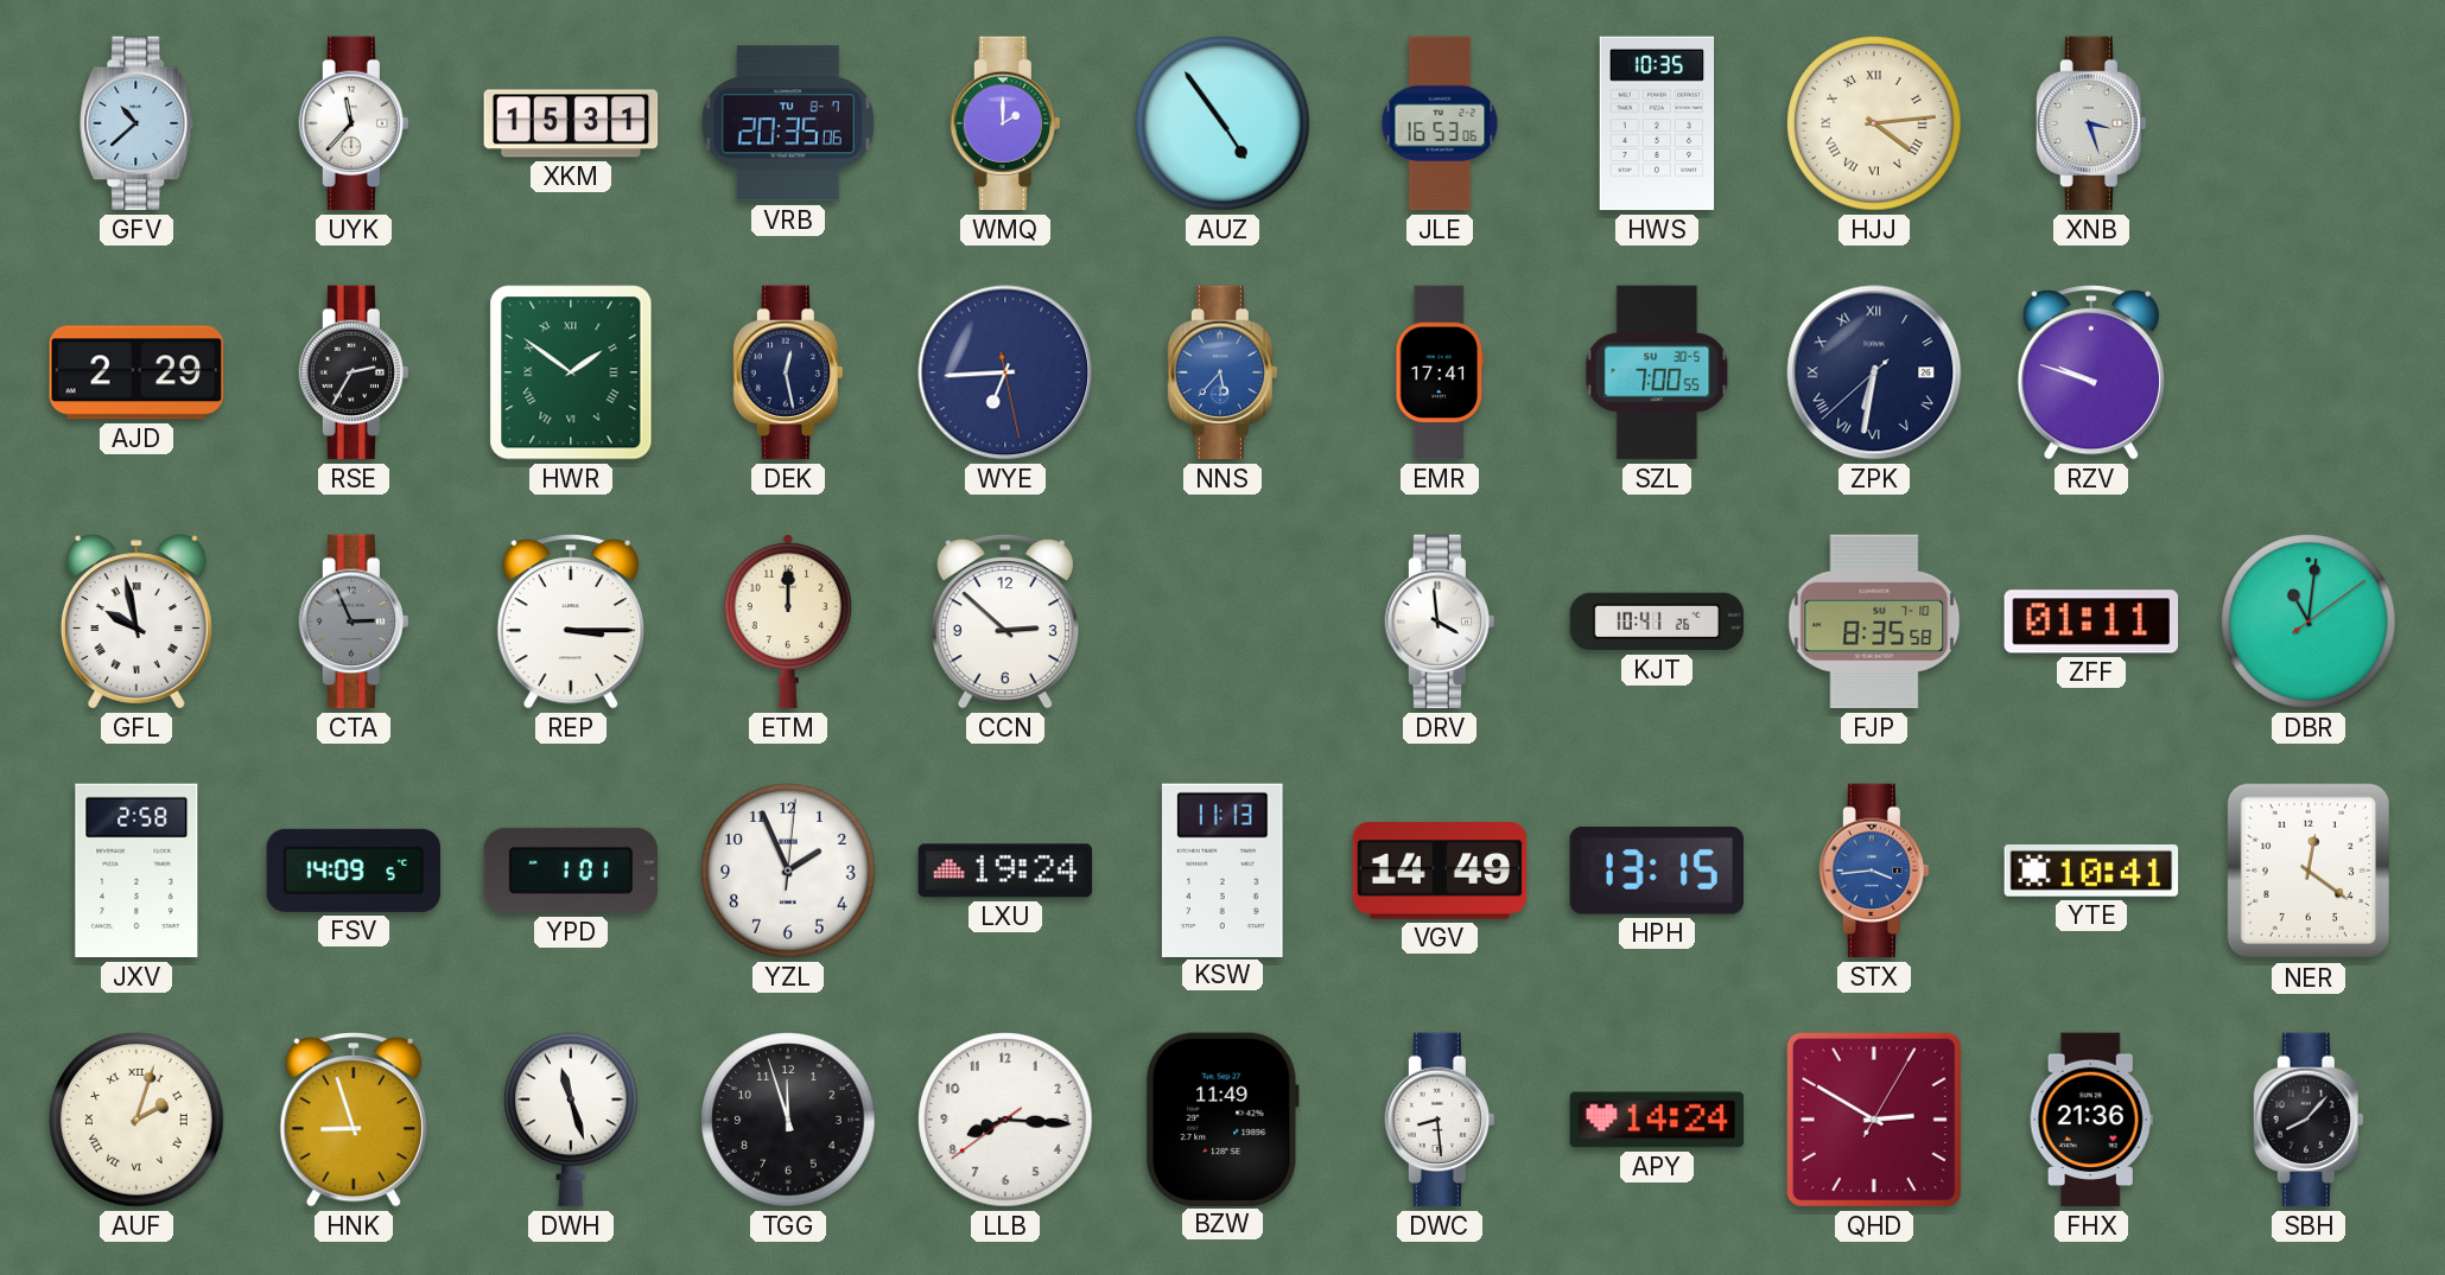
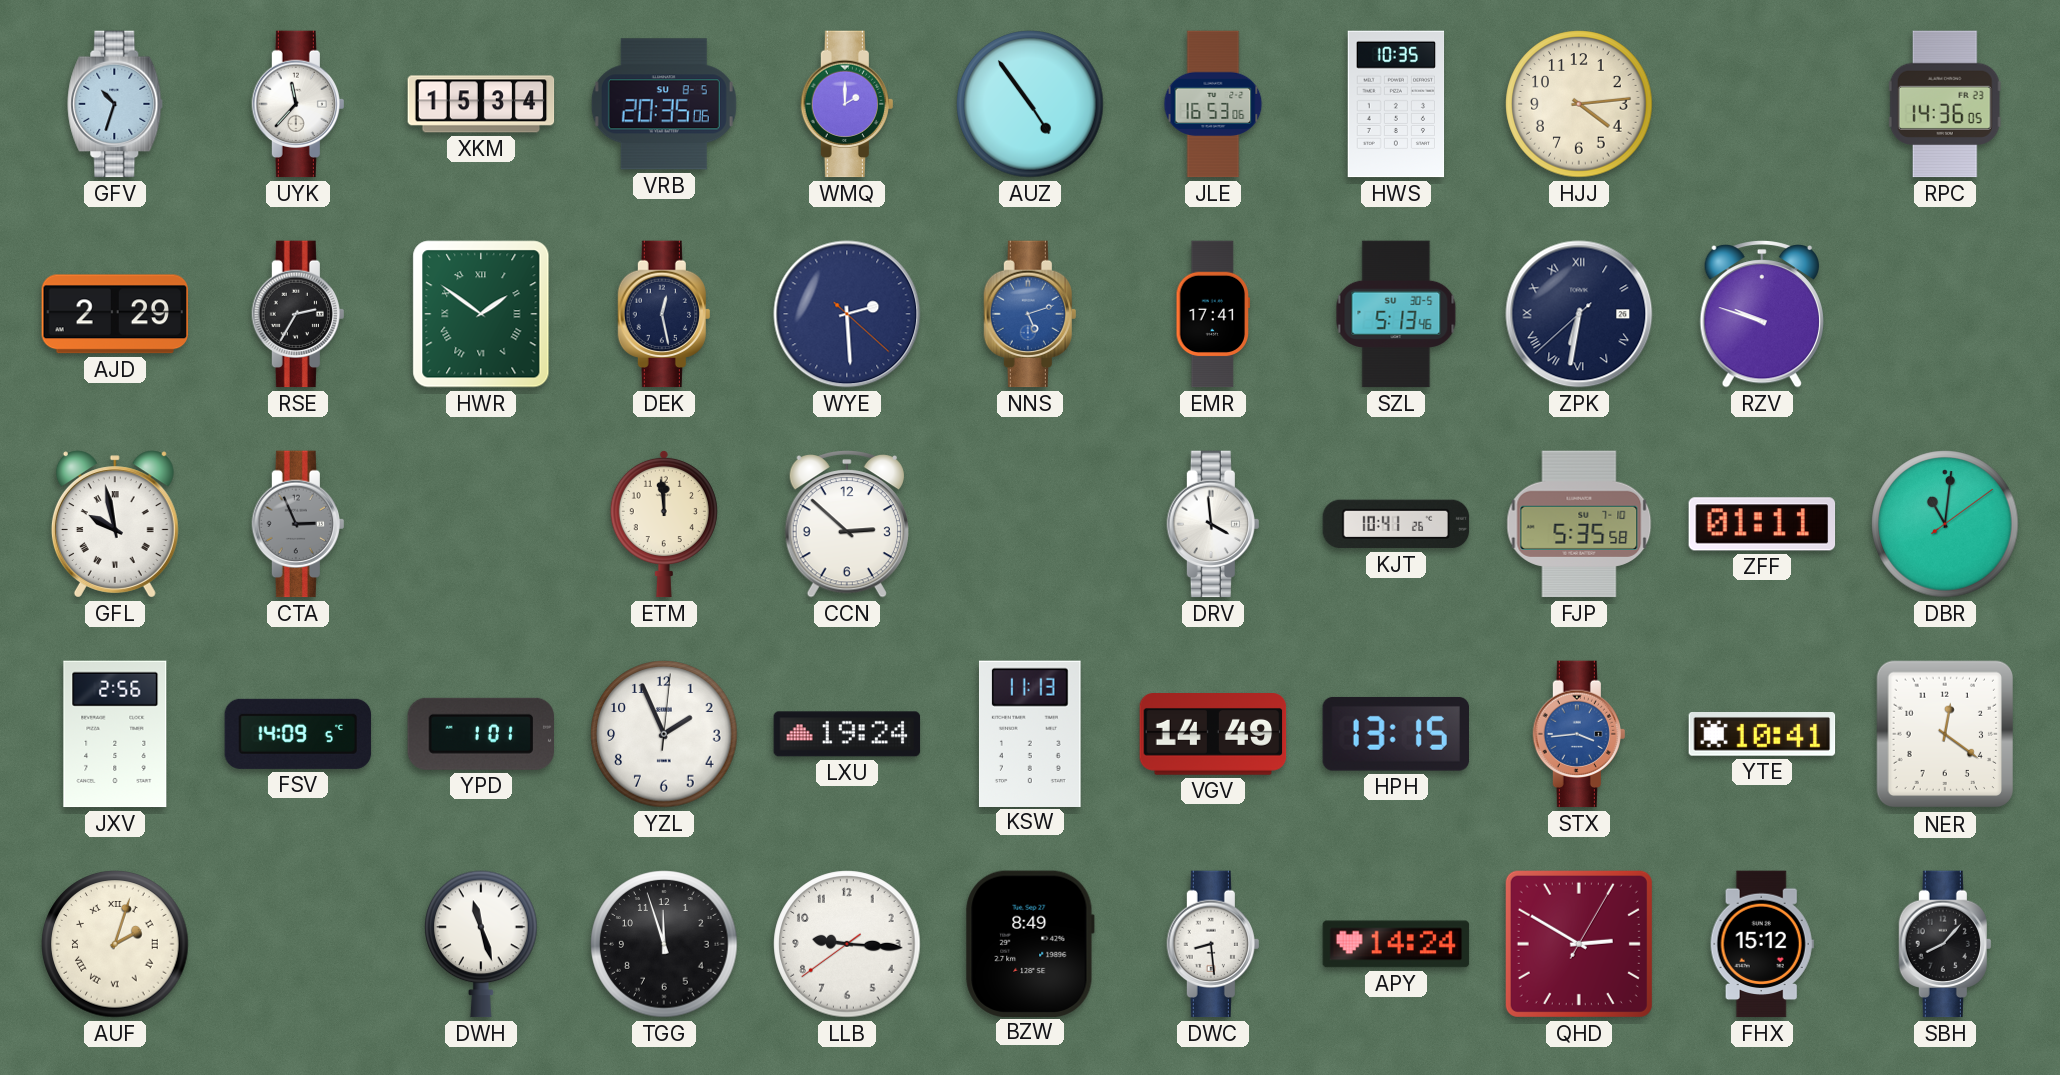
GFV: 10:38 -> 10:33 (115, 104)
XKM: 15:31 -> 15:34 (481, 104)
VRB date: TU 8-7 -> SU 8-5 (664, 104)
HJJ numerals: Roman -> Arabic (1579, 104)
XNB: 3:27 -> none (2090, 123)
RPC: none -> 14:36 (1945, 104)
WYE: 6:44 -> 2:29 (847, 314)
NNS: 5:37 -> 5:12 (1029, 314)
SZL: 7:00 -> 5:13 (1396, 314)
REP: 3:15 -> none (571, 623)
ETM: 12:00 -> 11:59 (664, 524)
FJP: 8:35 -> 5:35 (1579, 524)
JXV: 2:58 -> 2:56 (115, 734)
HNK: 8:57 -> none (354, 1121)
LLB: 8:15 -> 9:15 (847, 944)
BZW: 11:49 -> 8:49 (1030, 943)
FHX: 21:36 -> 15:12 (1762, 944)
